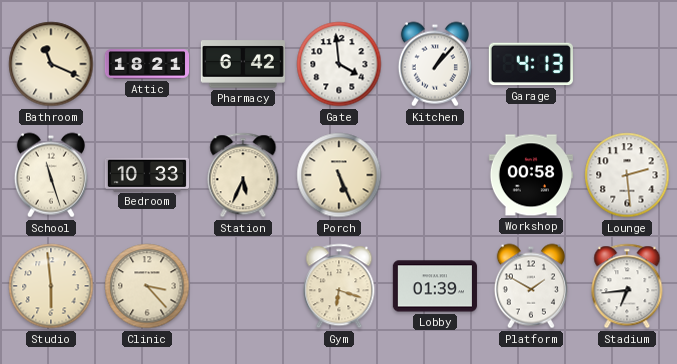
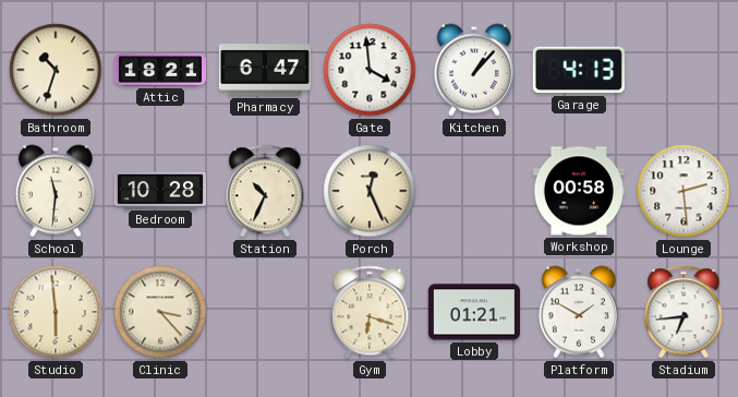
Bathroom: 11:19 -> 10:33 (56, 70)
Pharmacy: 6:42 -> 6:47 (265, 70)
School: 11:27 -> 11:31 (56, 191)
Bedroom: 10:33 -> 10:28 (159, 190)
Station: 5:34 -> 10:34 (265, 191)
Porch: 5:26 -> 12:26 (370, 191)
Lobby: 01:39 -> 01:21 (474, 312)
